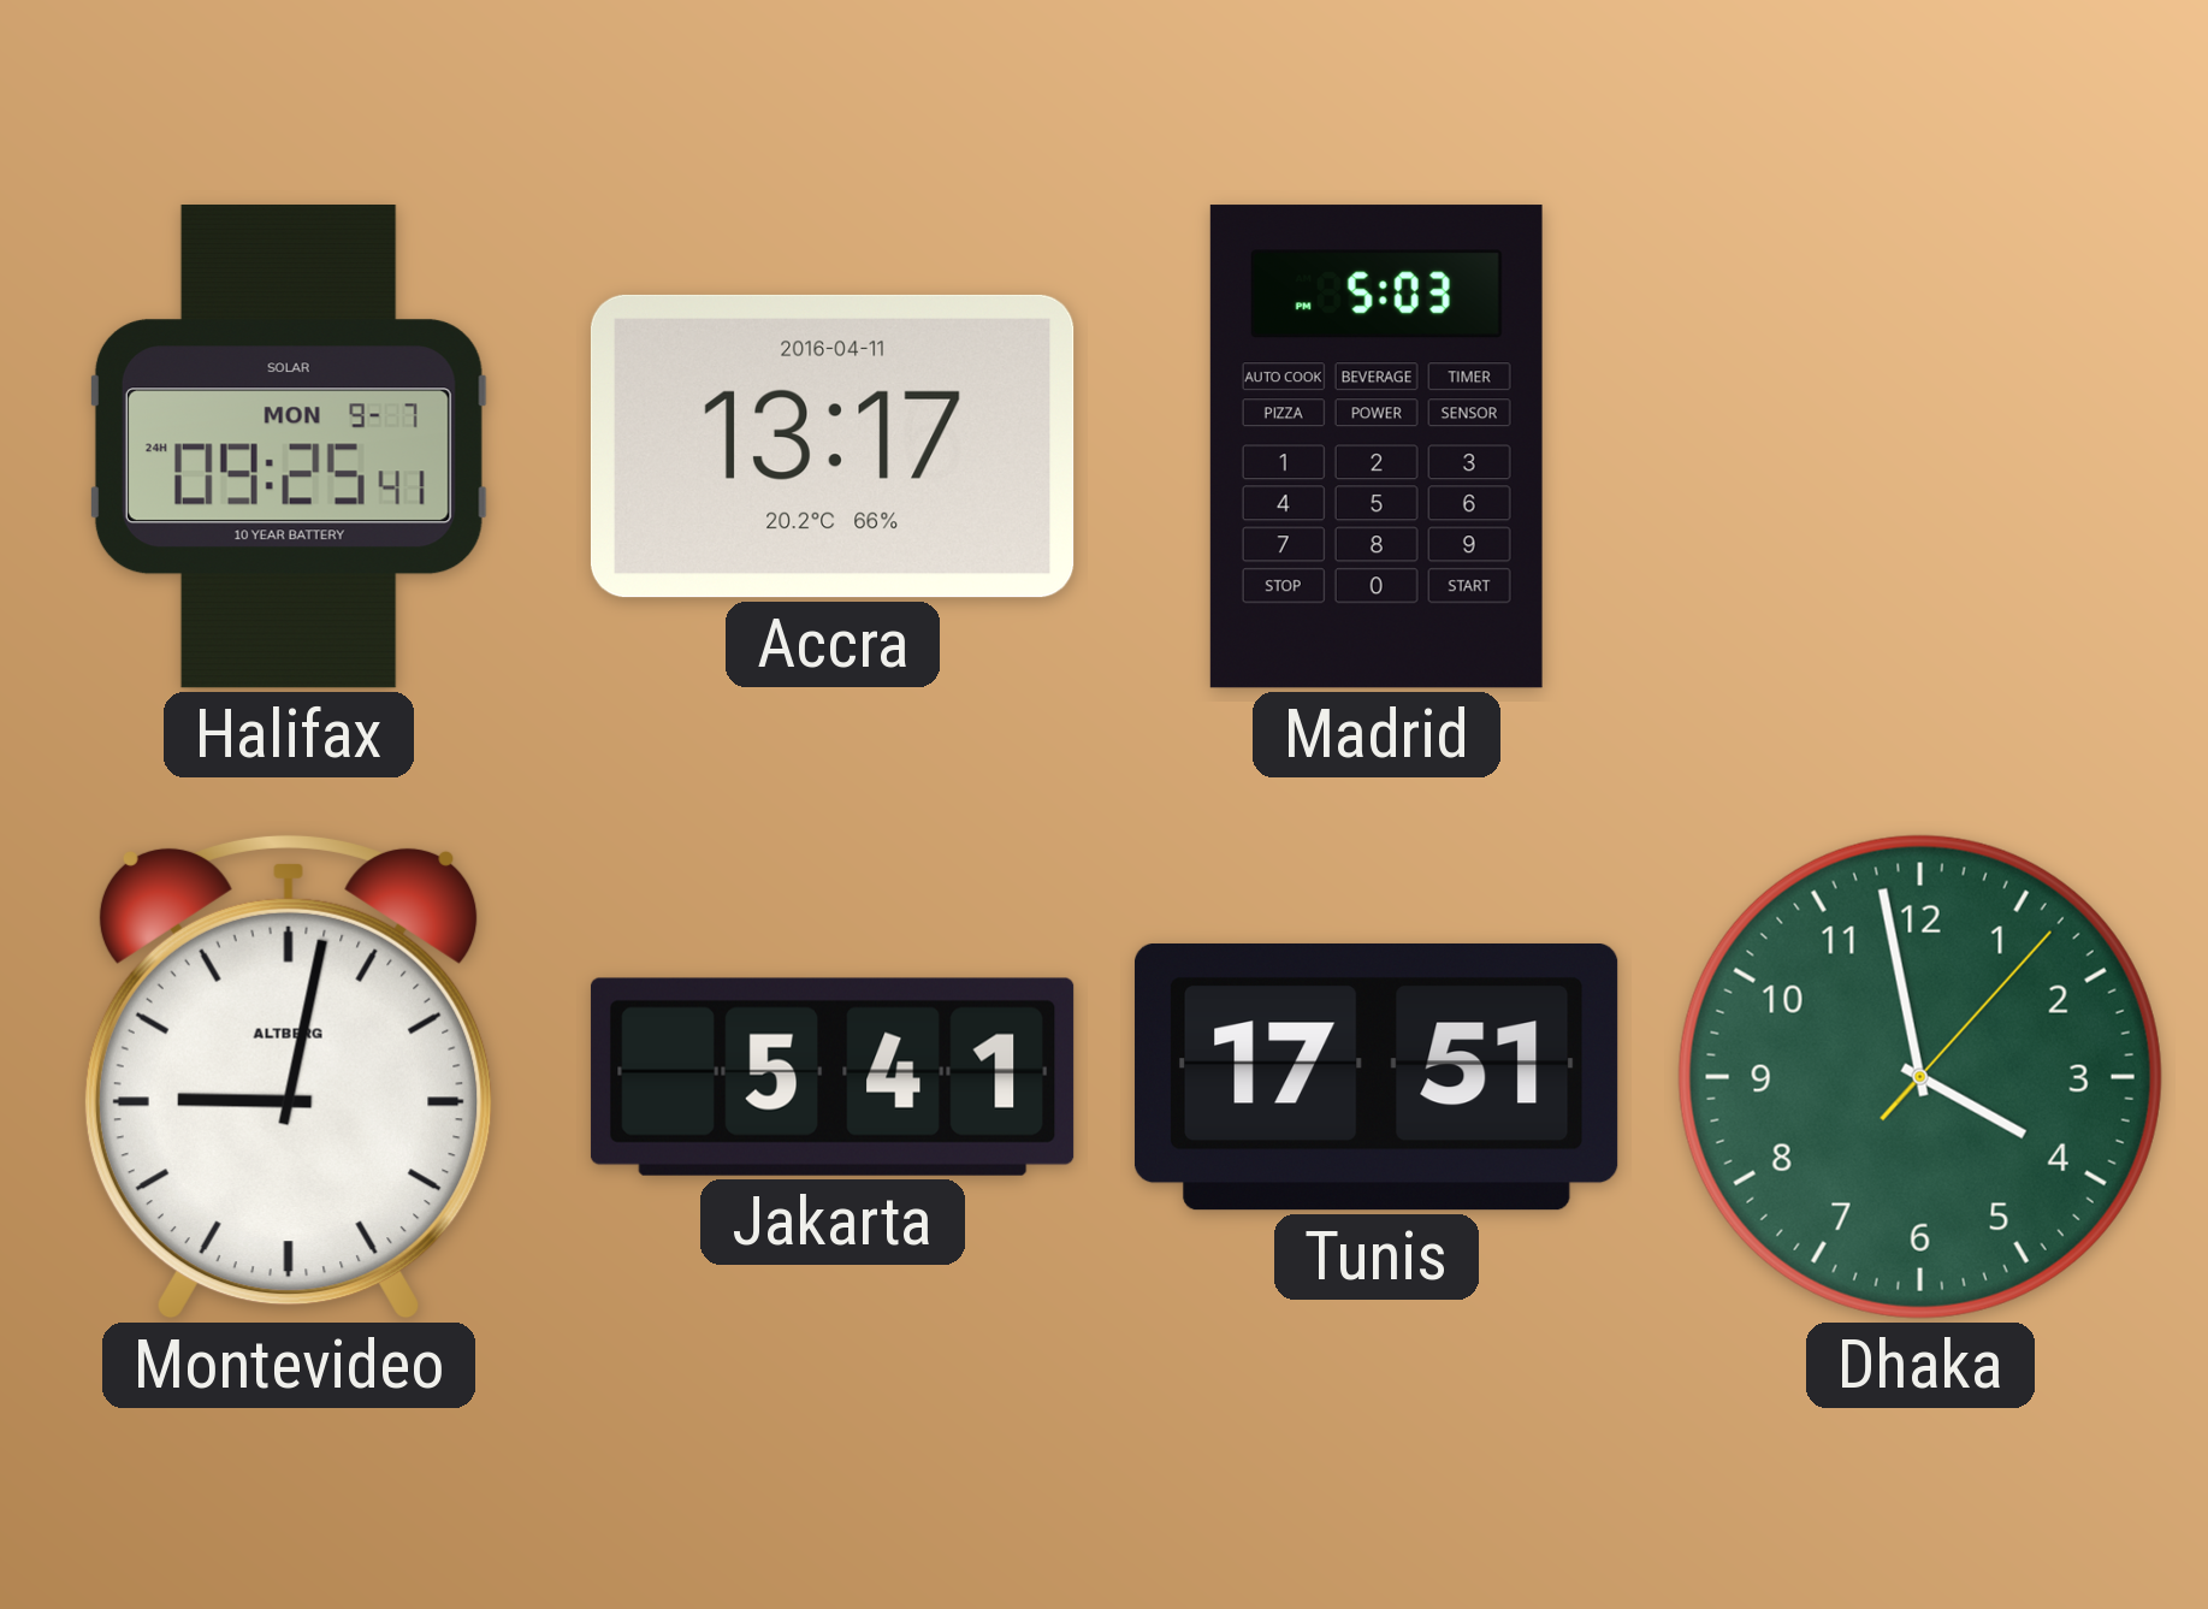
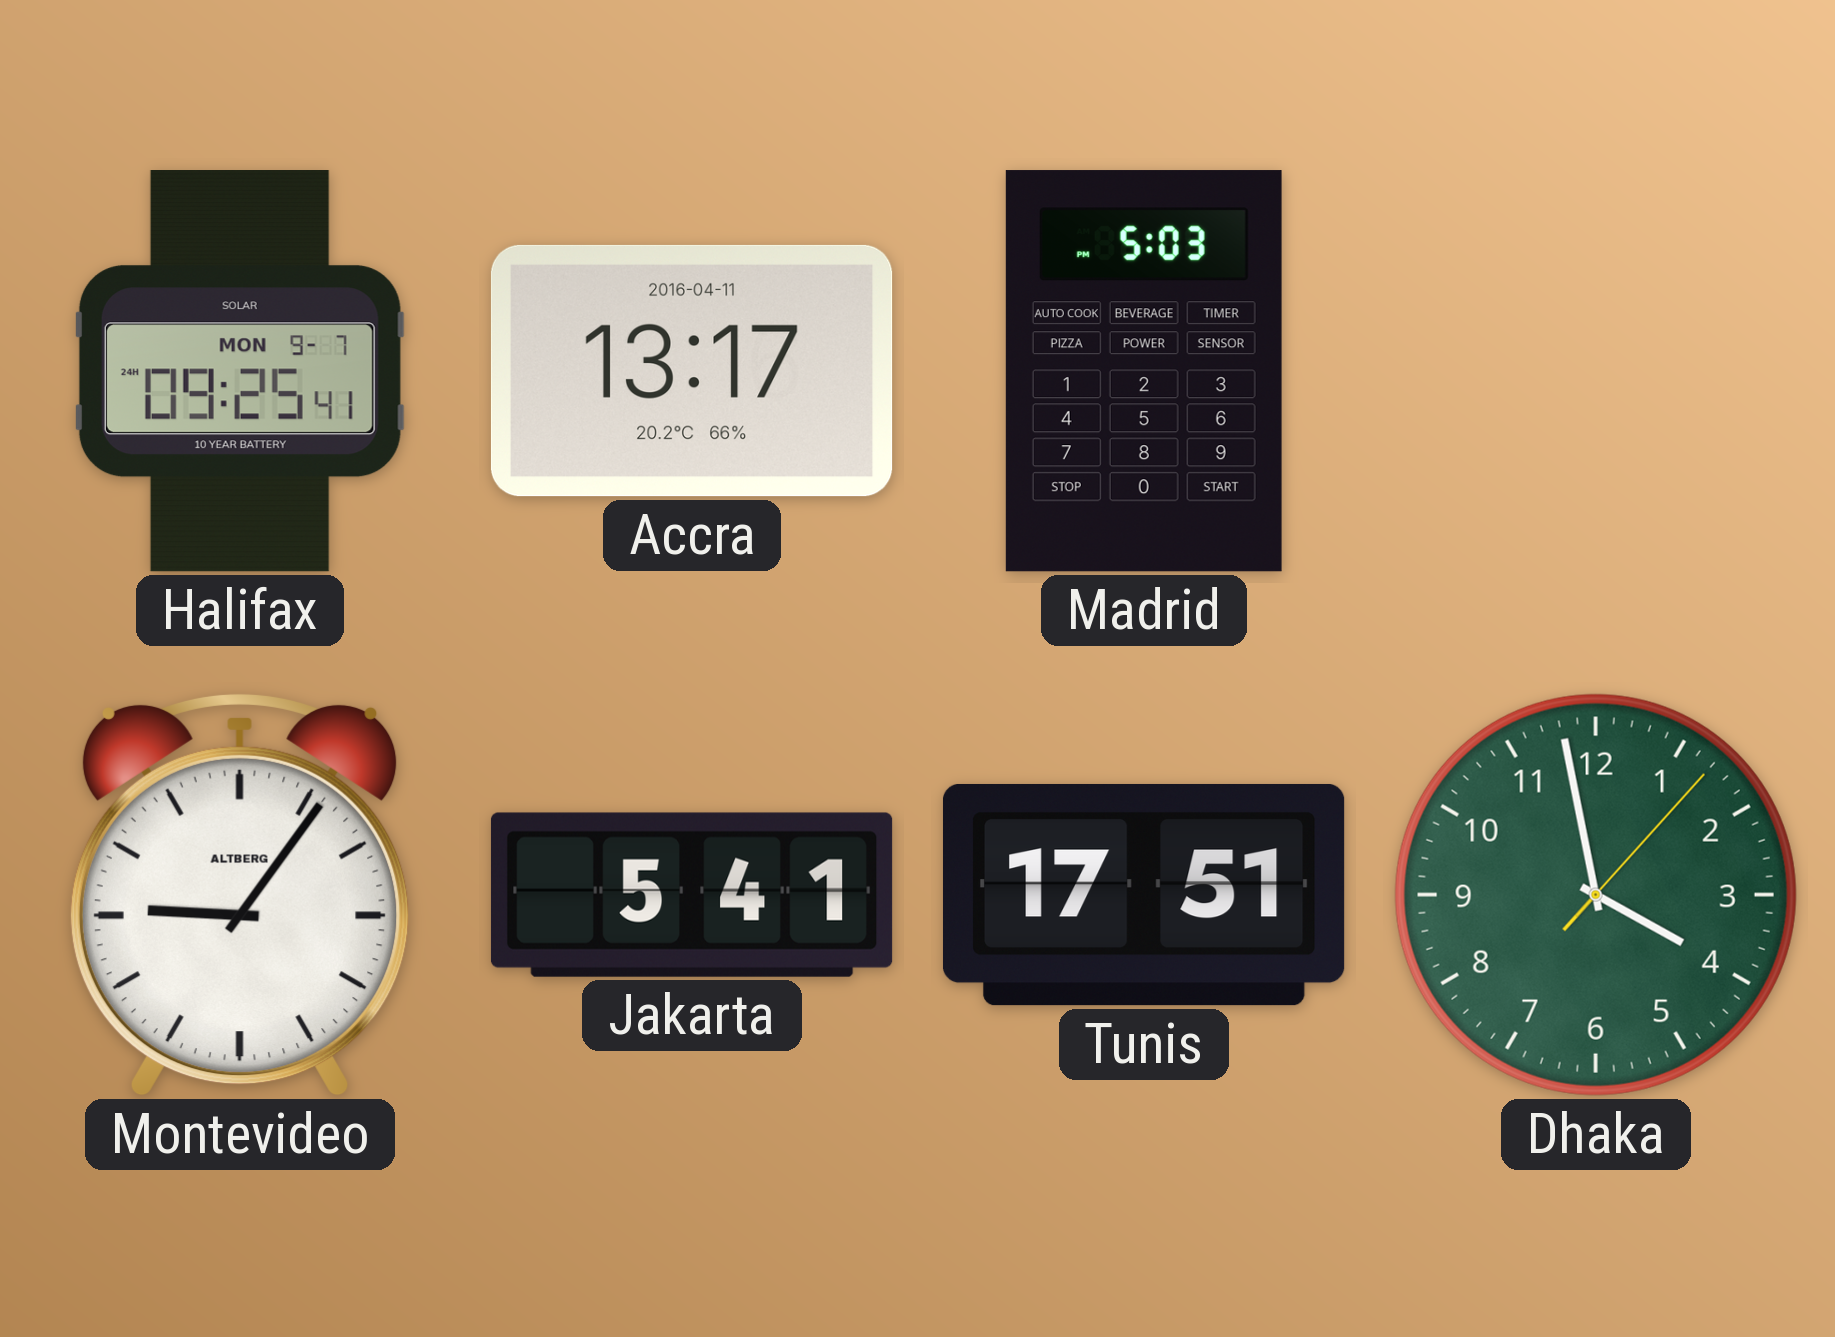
Montevideo: 9:02 -> 9:06 (240, 895)
